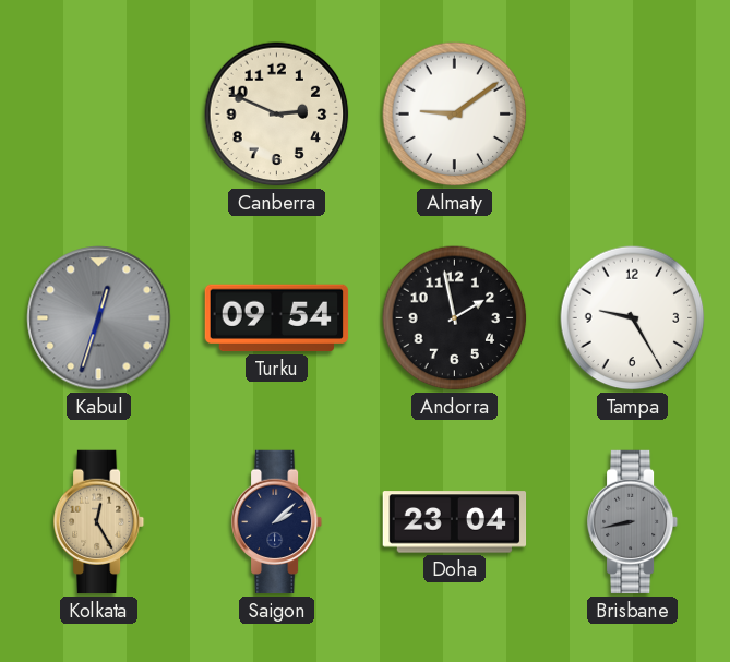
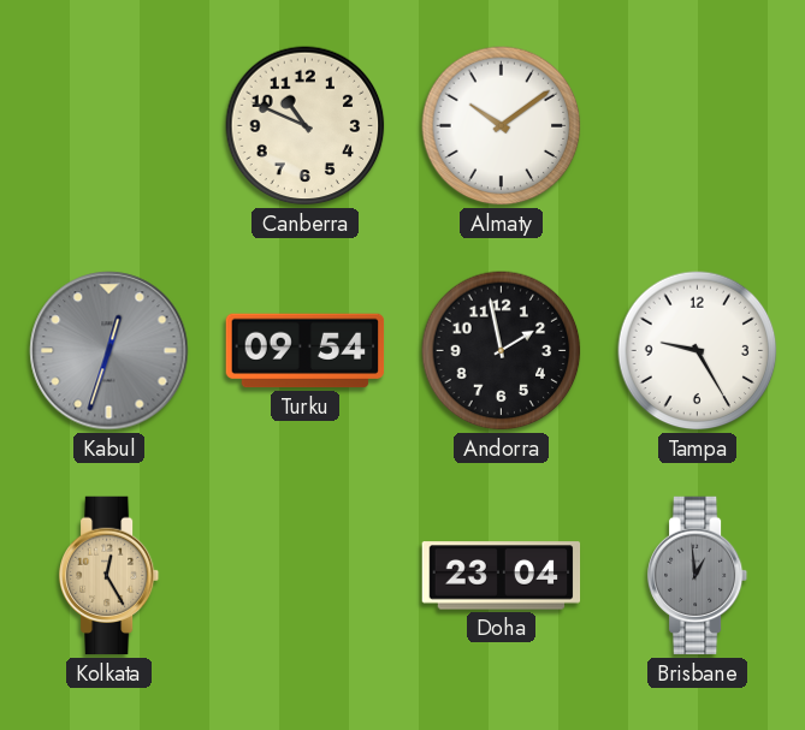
Canberra: 2:49 -> 10:49 (306, 126)
Almaty: 9:09 -> 10:09 (502, 126)
Saigon: 2:08 -> none (277, 522)
Brisbane: 8:43 -> 12:59 (698, 576)
